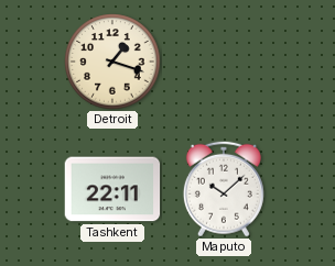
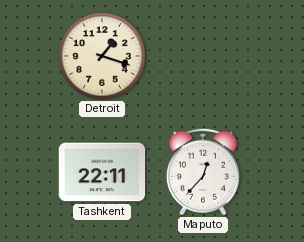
Maputo: 10:08 -> 12:37 (203, 172)
